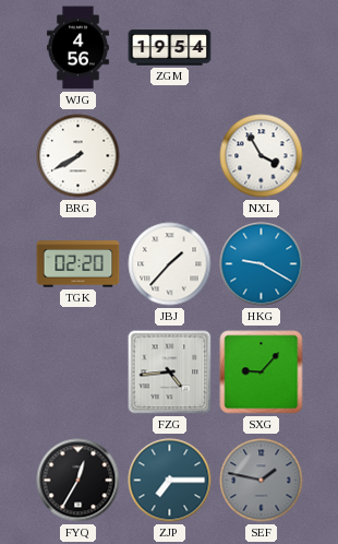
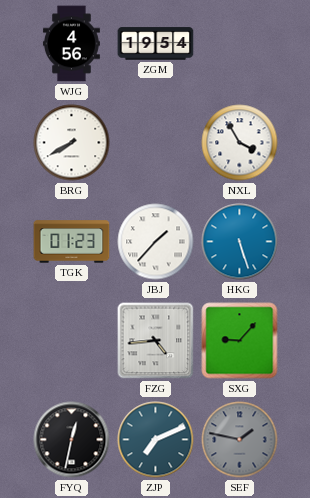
TGK: 02:20 -> 01:23 (72, 242)
HKG: 9:20 -> 5:27 (240, 242)
FYQ: 12:35 -> 12:32 (72, 440)
ZJP: 7:15 -> 7:11 (156, 440)
